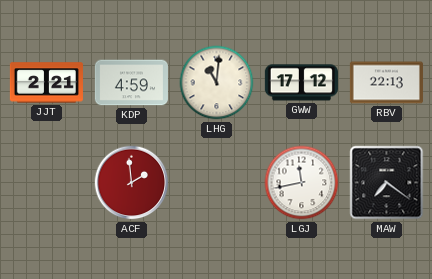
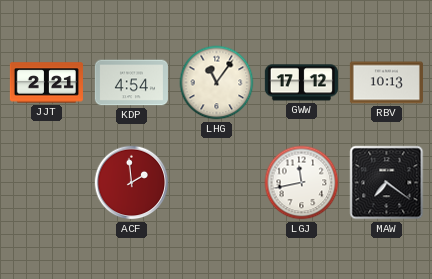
KDP: 4:59 -> 4:54 (131, 83)
LHG: 11:01 -> 11:06 (217, 83)
RBV: 22:13 -> 10:13 (386, 83)
